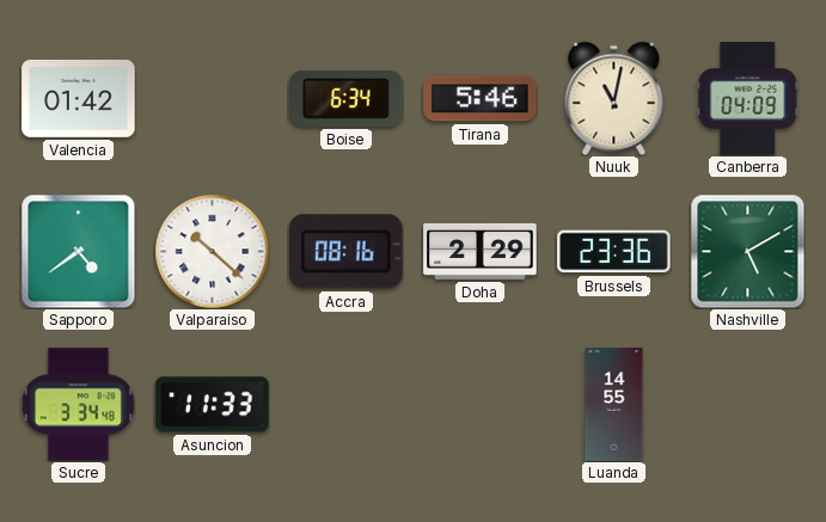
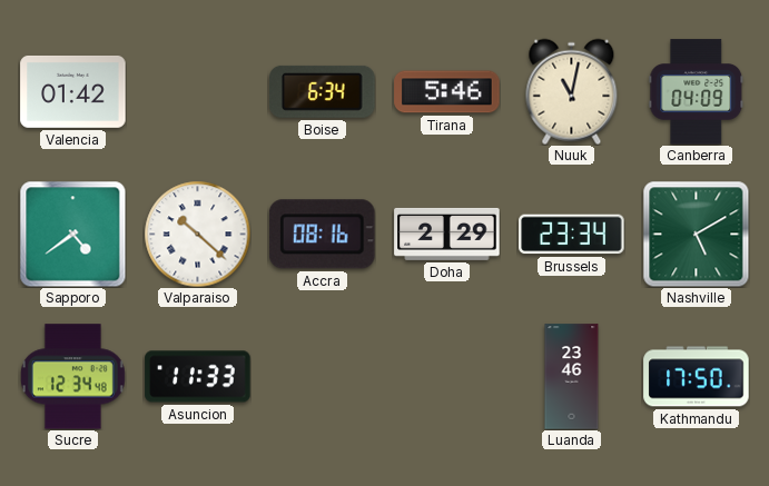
Brussels: 23:36 -> 23:34 (572, 235)
Sucre: 3:34 -> 12:34 (72, 377)
Luanda: 14:55 -> 23:46 (572, 377)
Kathmandu: none -> 17:50 (697, 377)
